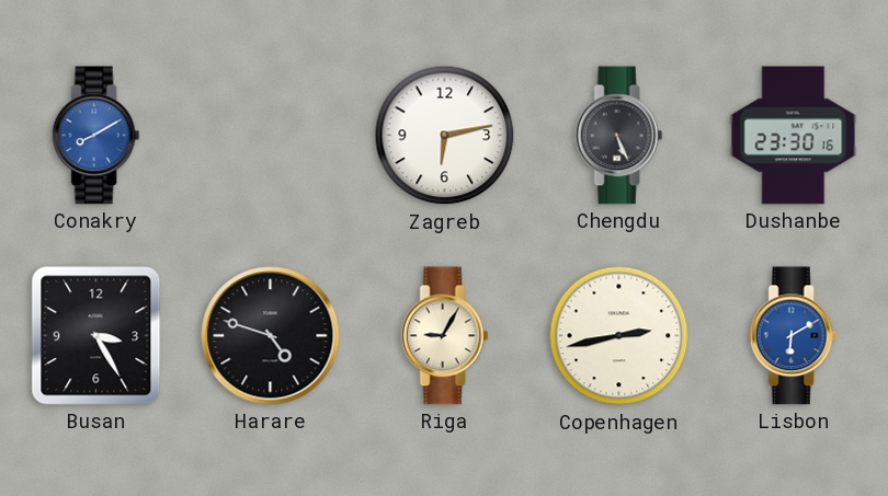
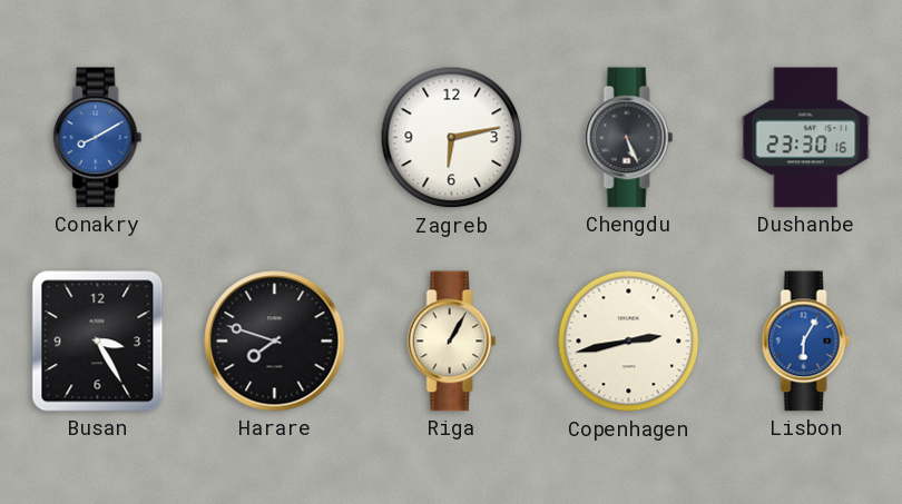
Harare: 4:48 -> 7:48 (275, 342)
Riga: 9:05 -> 1:05 (452, 342)
Lisbon: 6:10 -> 6:05 (806, 342)
